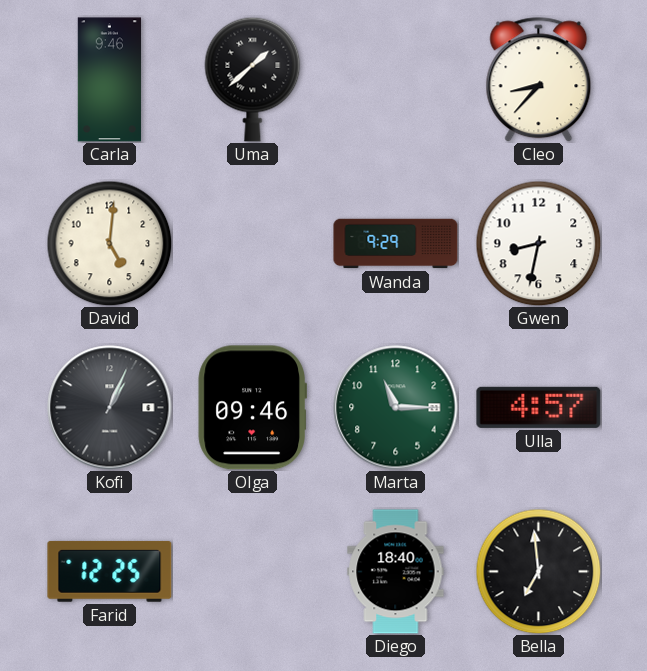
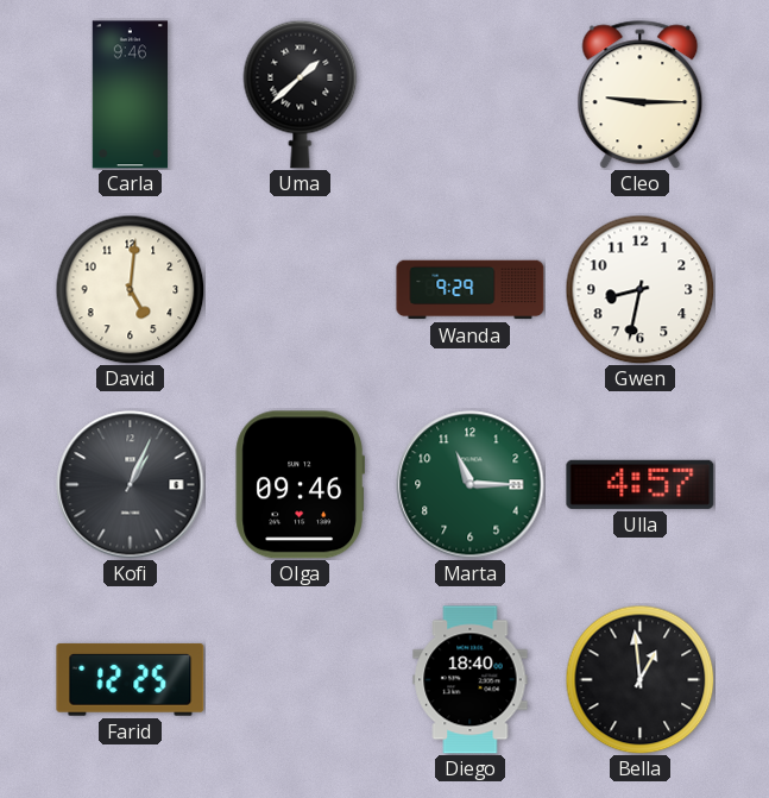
Cleo: 8:37 -> 9:15 (641, 95)
Bella: 6:59 -> 12:59 (639, 679)
